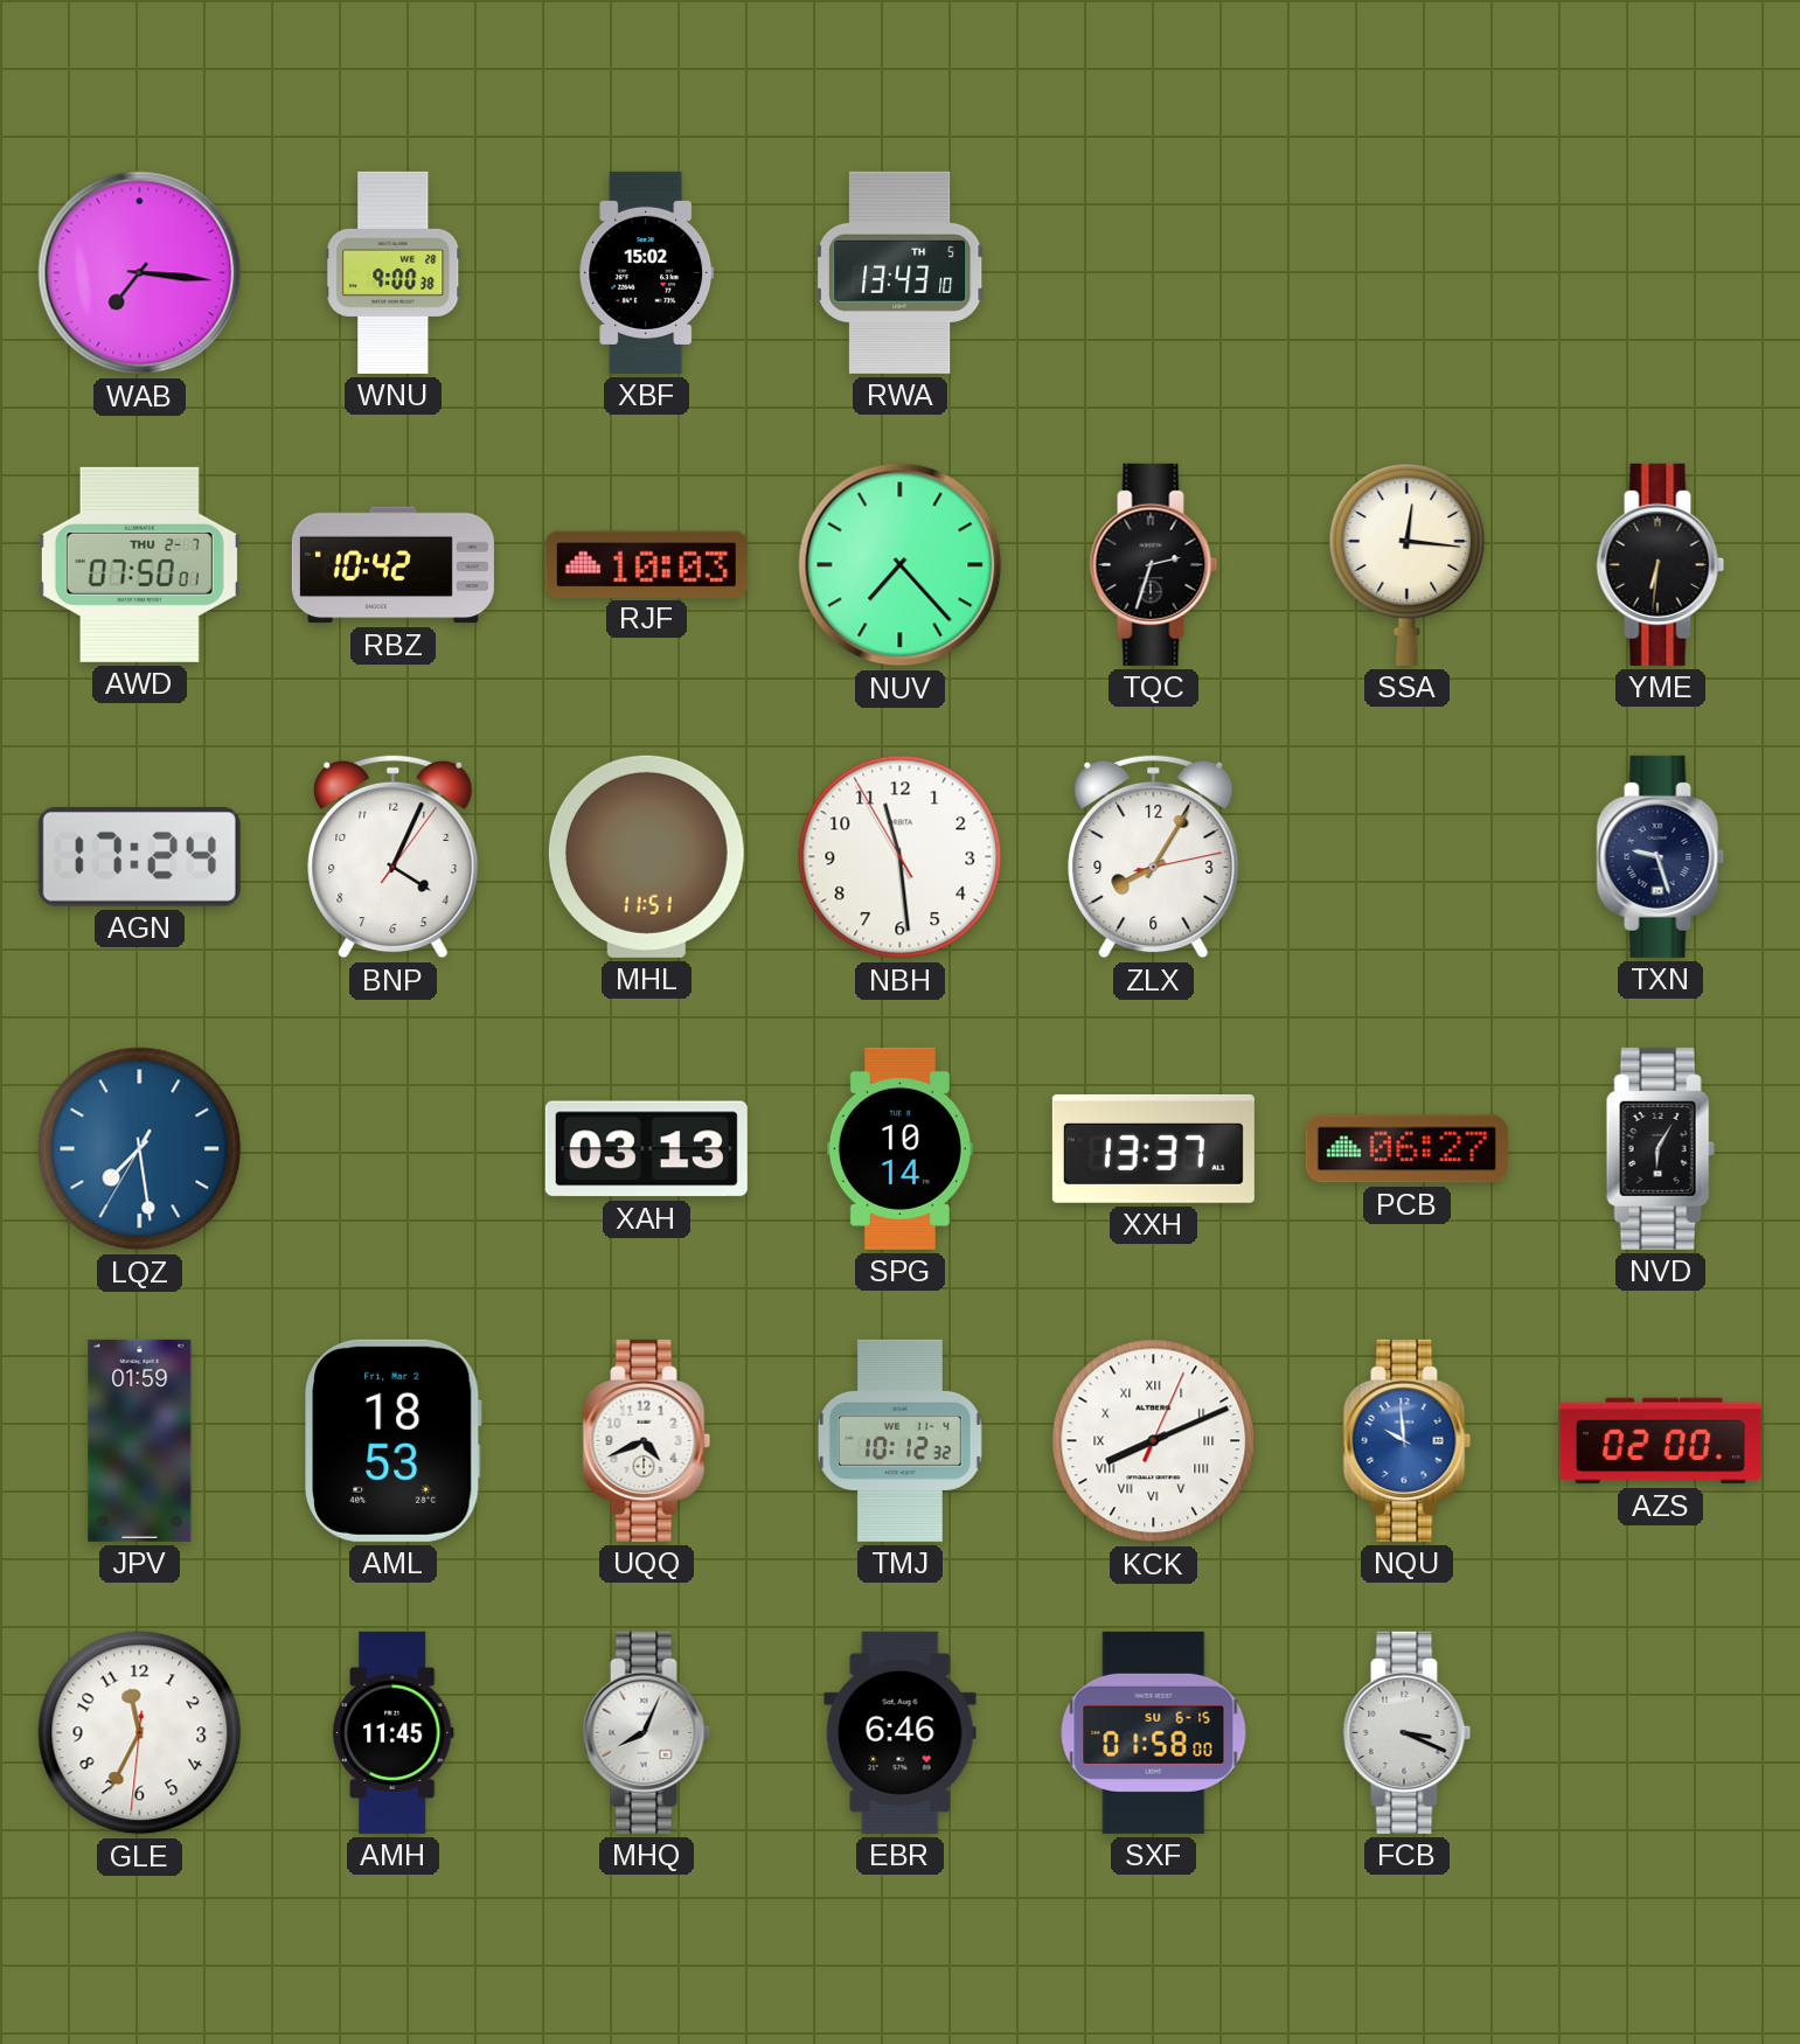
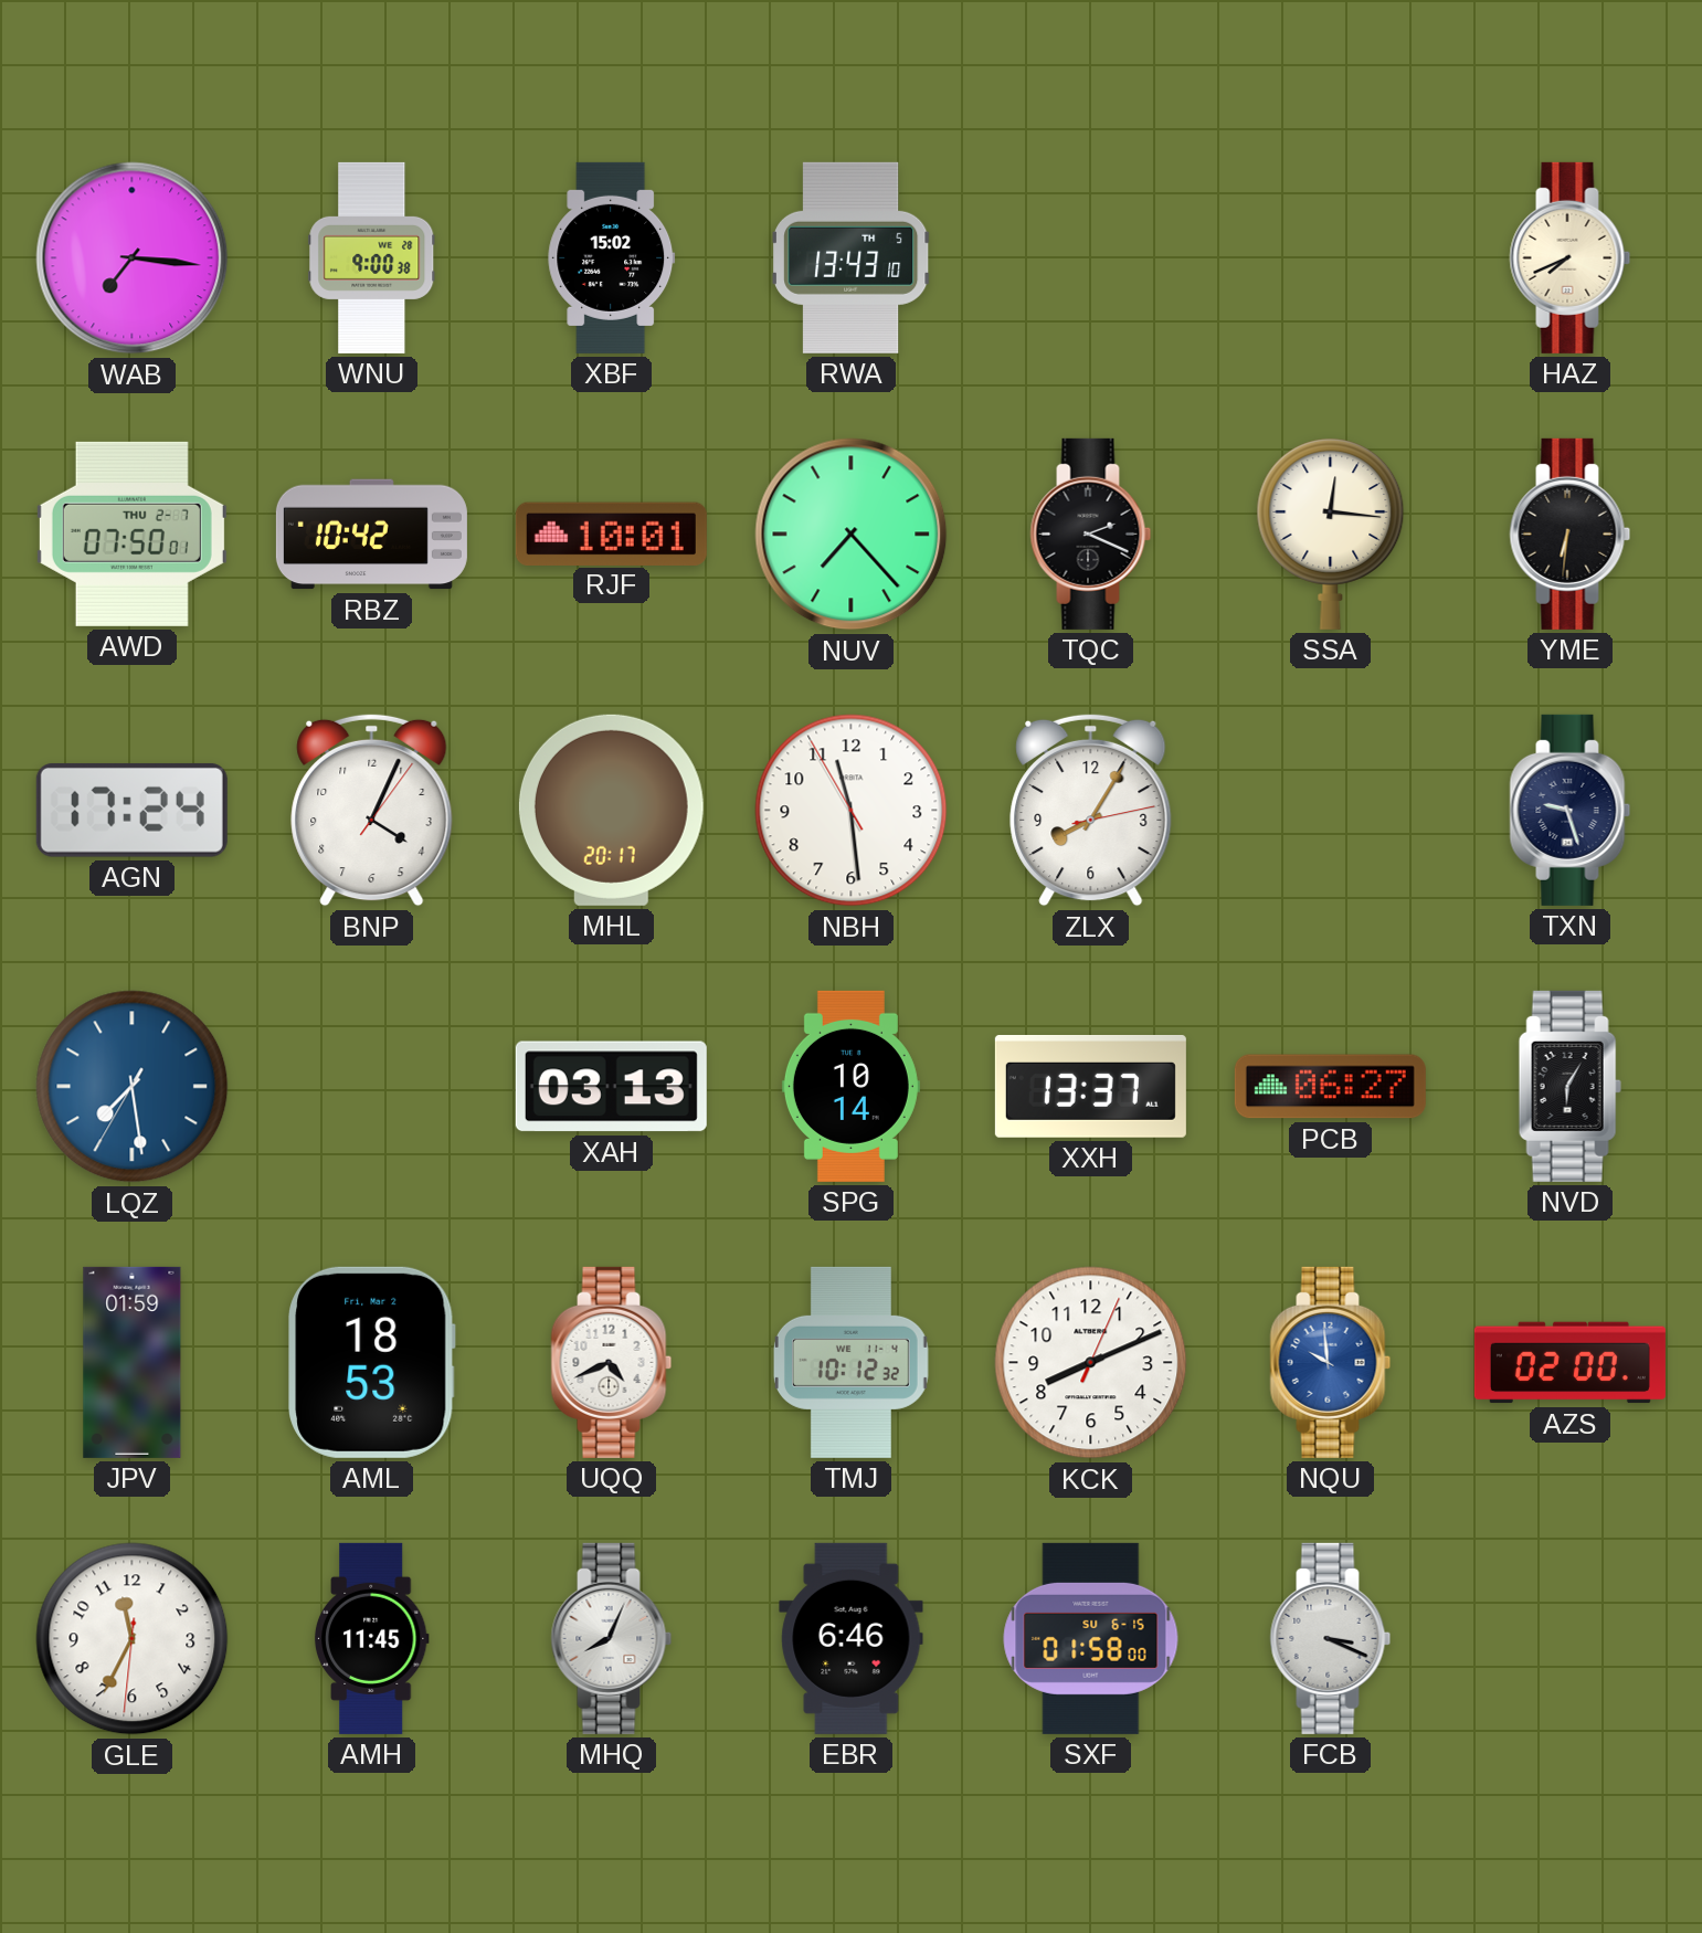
HAZ: none -> 7:41 (1571, 257)
RJF: 10:03 -> 10:01 (611, 534)
TQC: 2:33 -> 2:19 (1091, 534)
MHL: 11:51 -> 20:17 (611, 810)
KCK numerals: Roman -> Arabic (1091, 1363)
